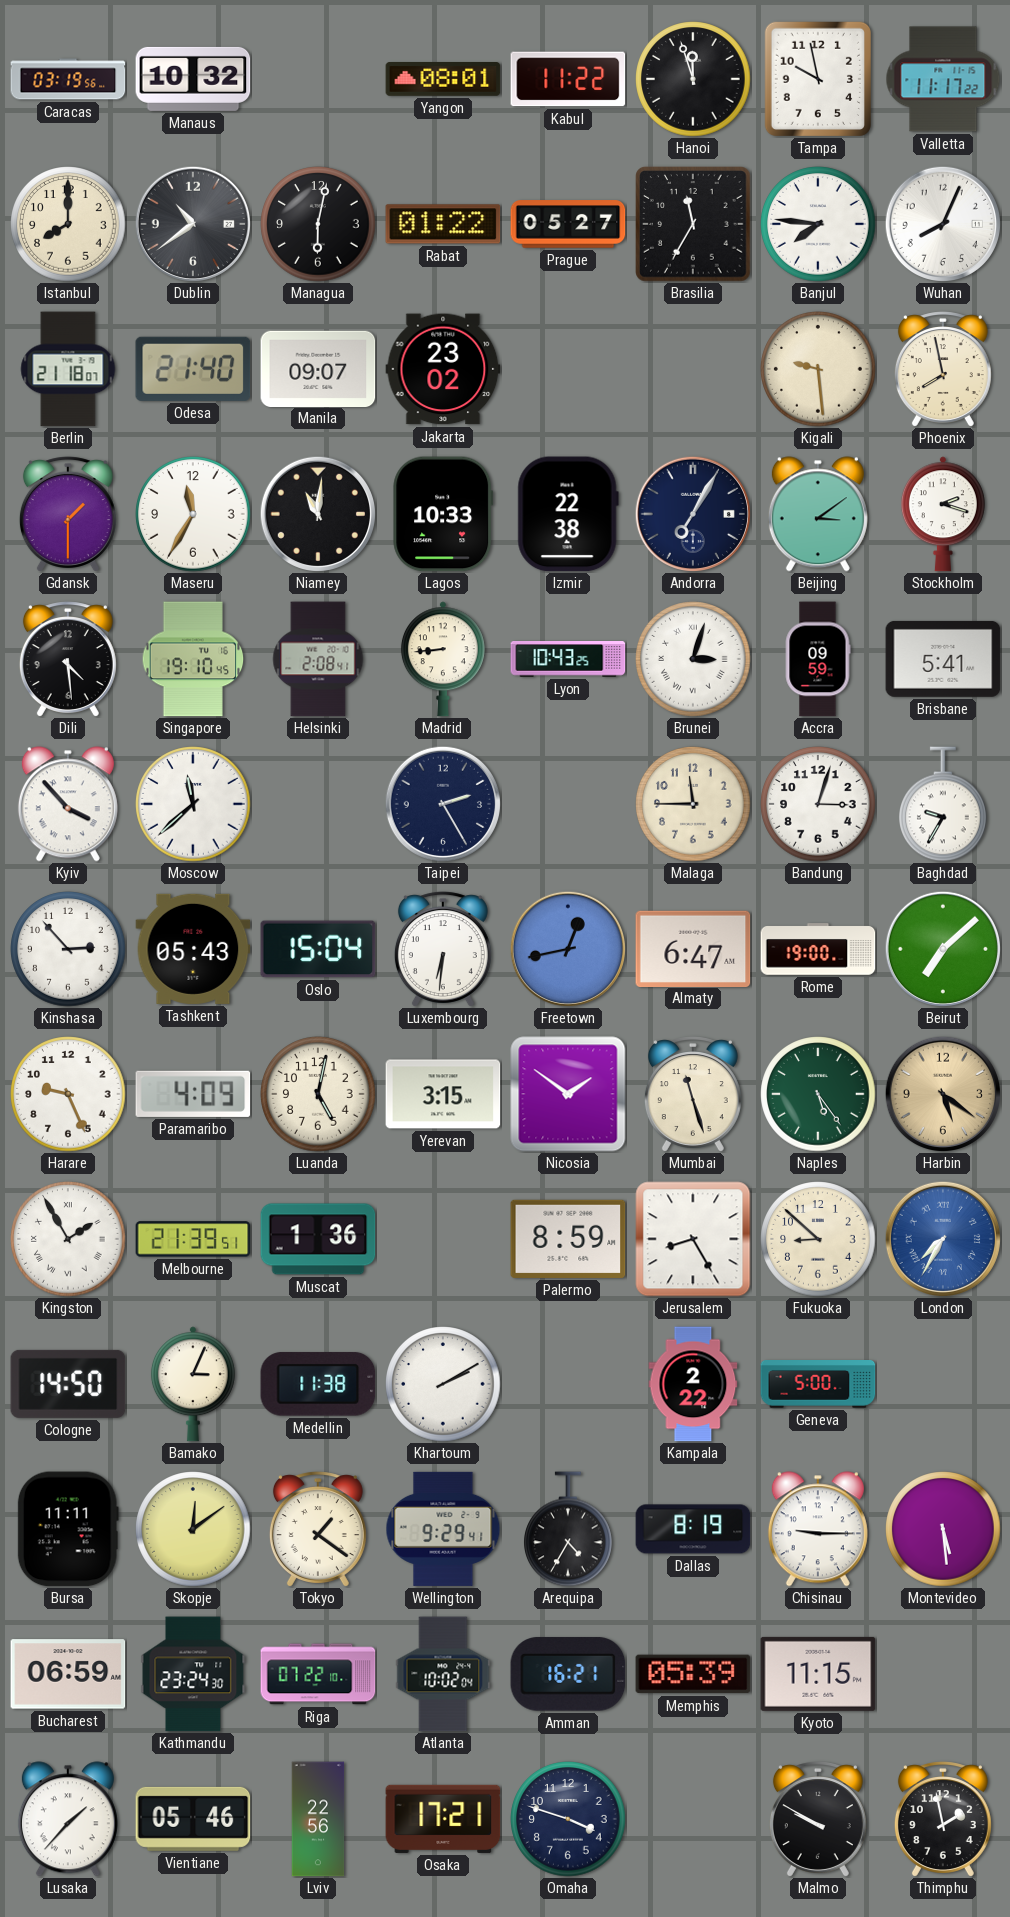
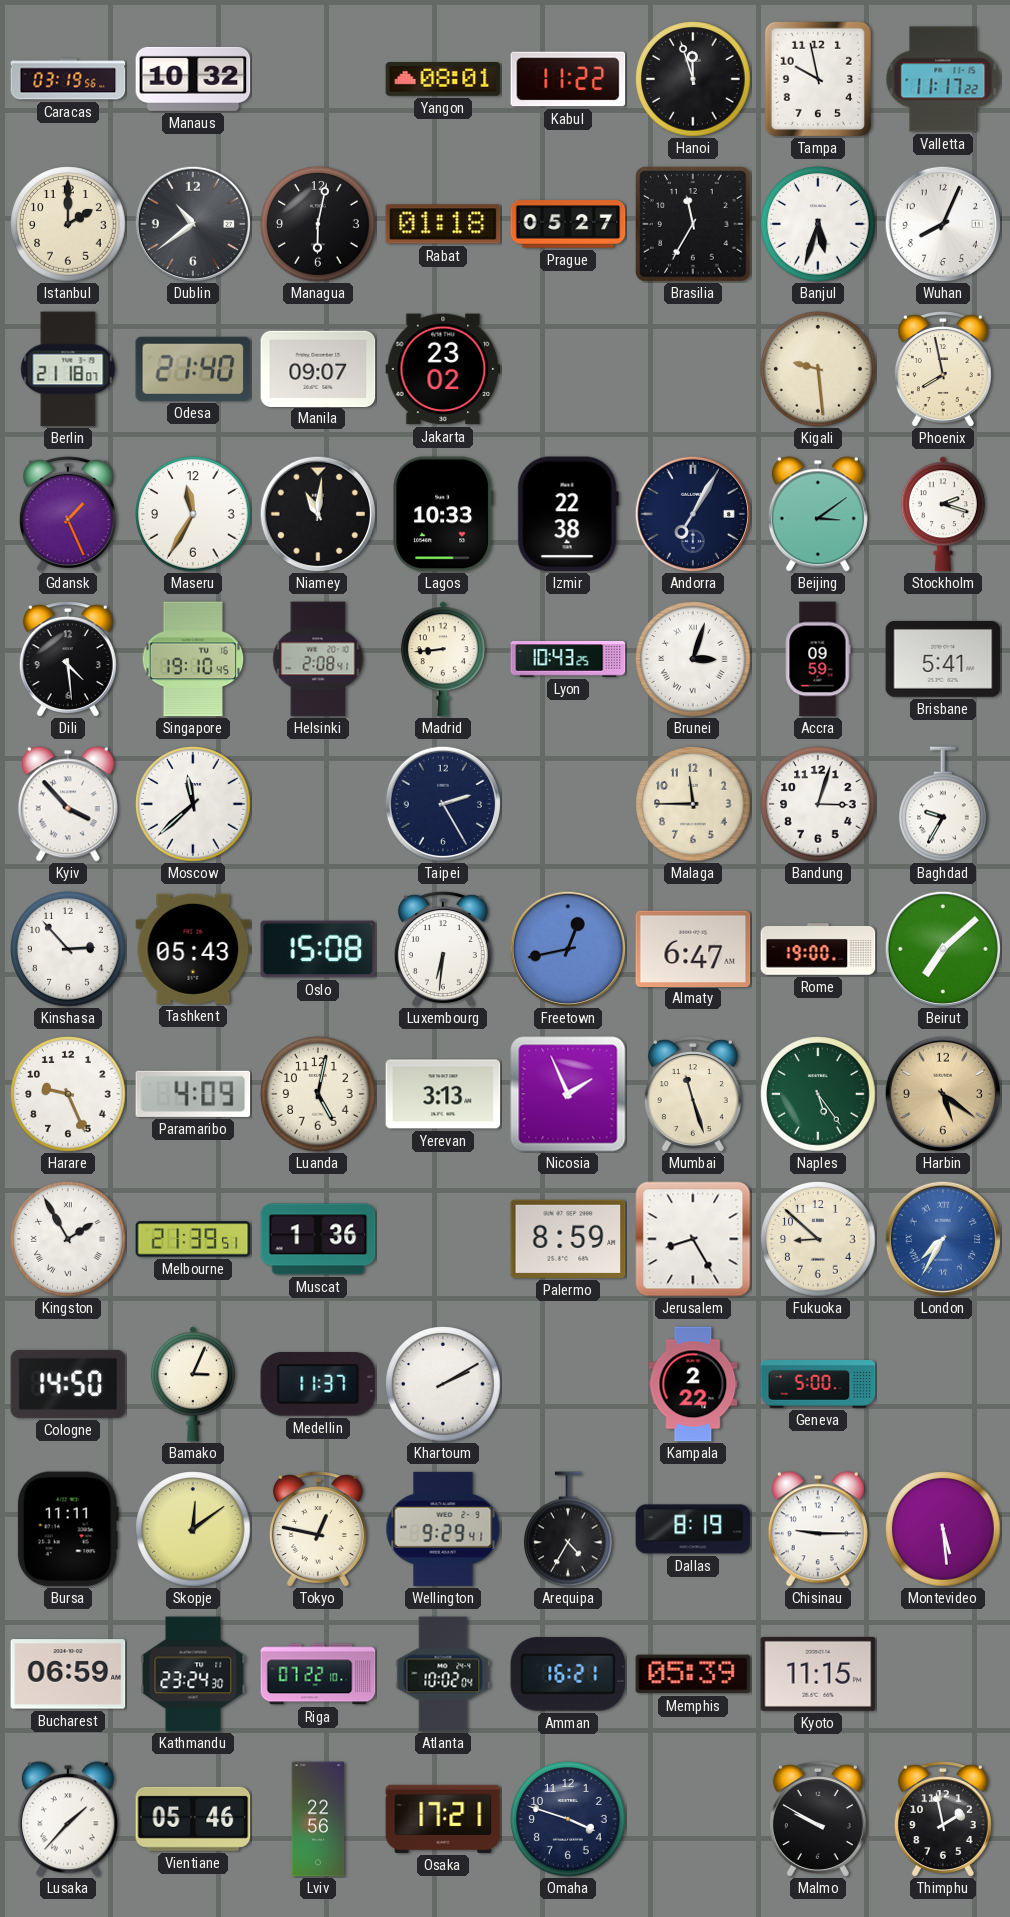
Istanbul: 8:00 -> 2:00 (68, 224)
Rabat: 01:22 -> 01:18 (443, 224)
Banjul: 7:46 -> 5:33 (818, 224)
Gdansk: 1:30 -> 1:26 (68, 514)
Oslo: 15:04 -> 15:08 (318, 949)
Yerevan: 3:15 -> 3:13 (443, 1094)
Nicosia: 1:51 -> 1:56 (568, 1094)
Medellin: 11:38 -> 11:37 (318, 1384)
Tokyo: 1:21 -> 12:47 (318, 1529)
